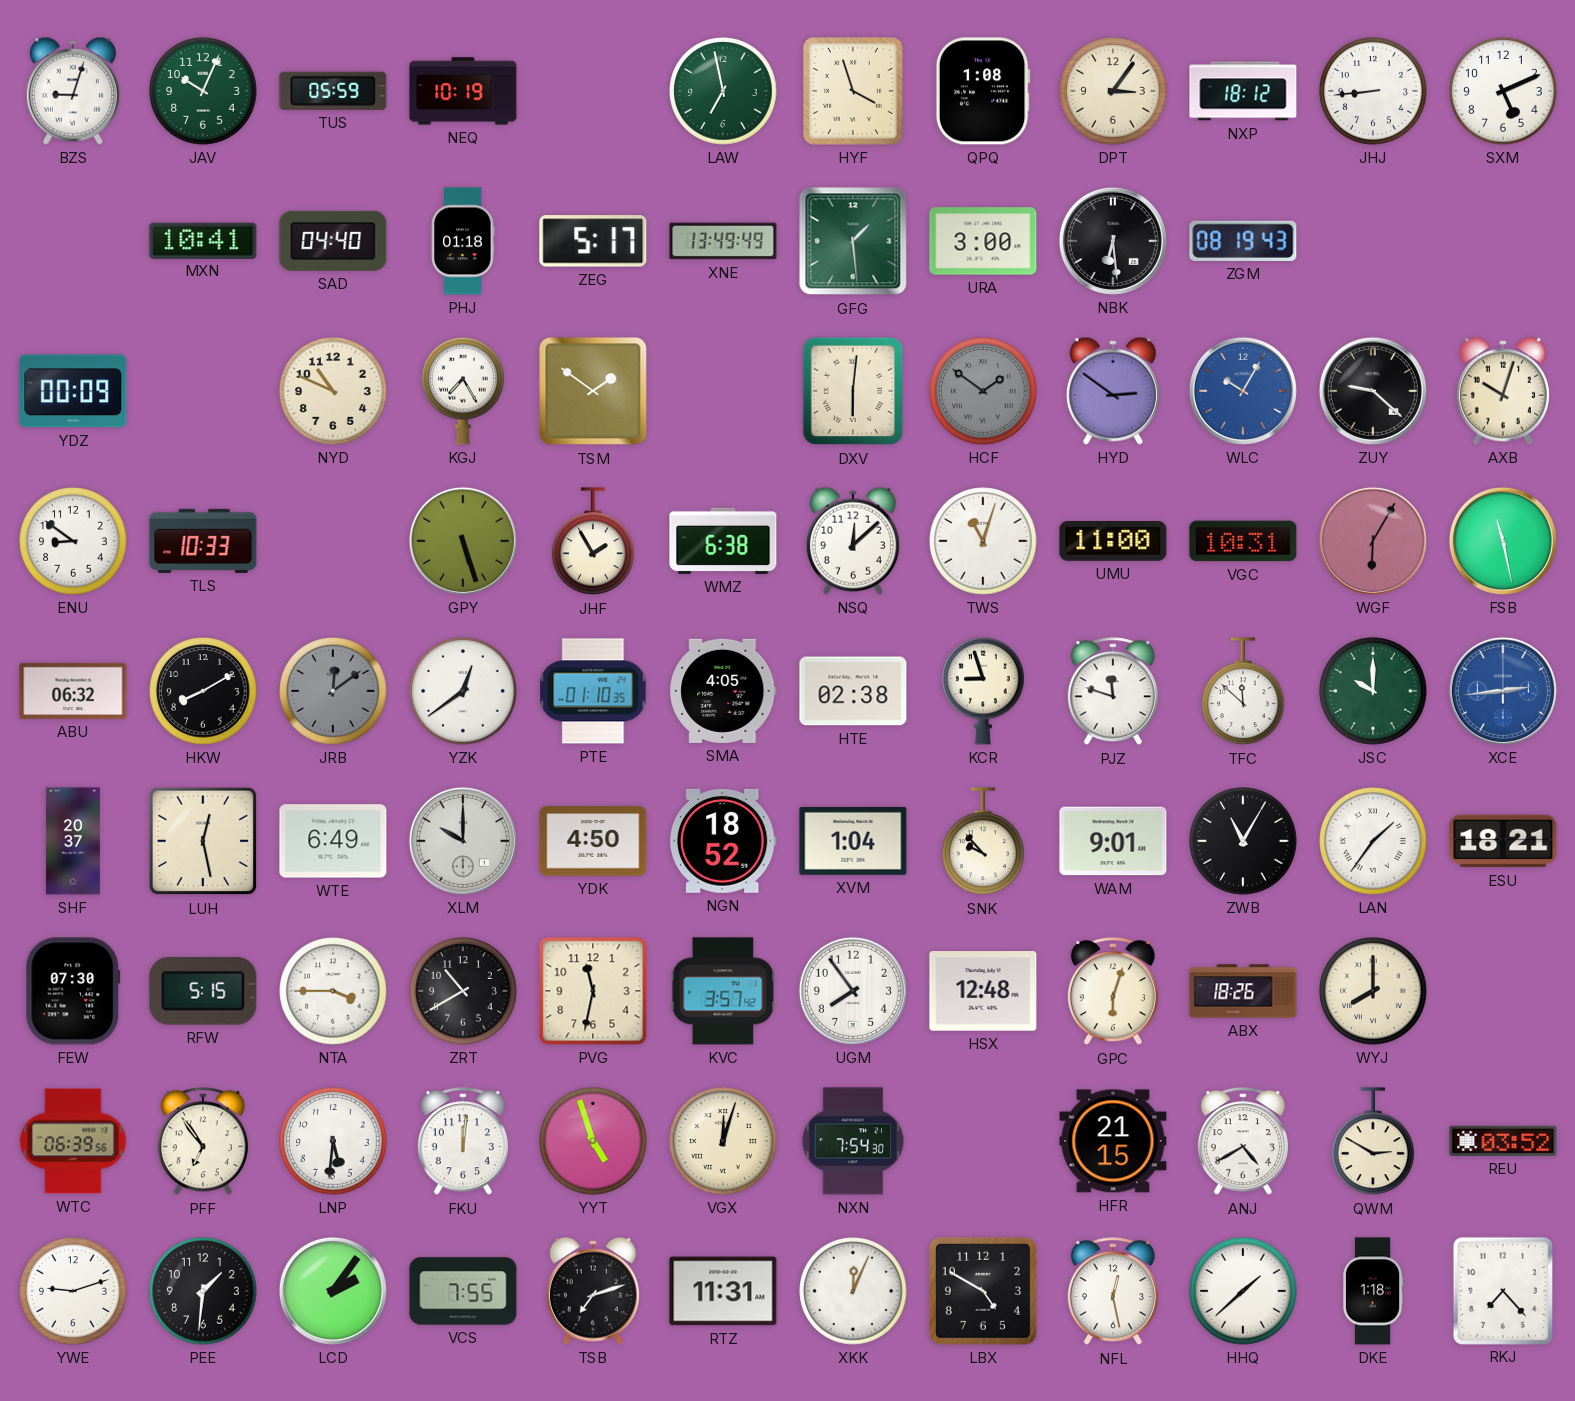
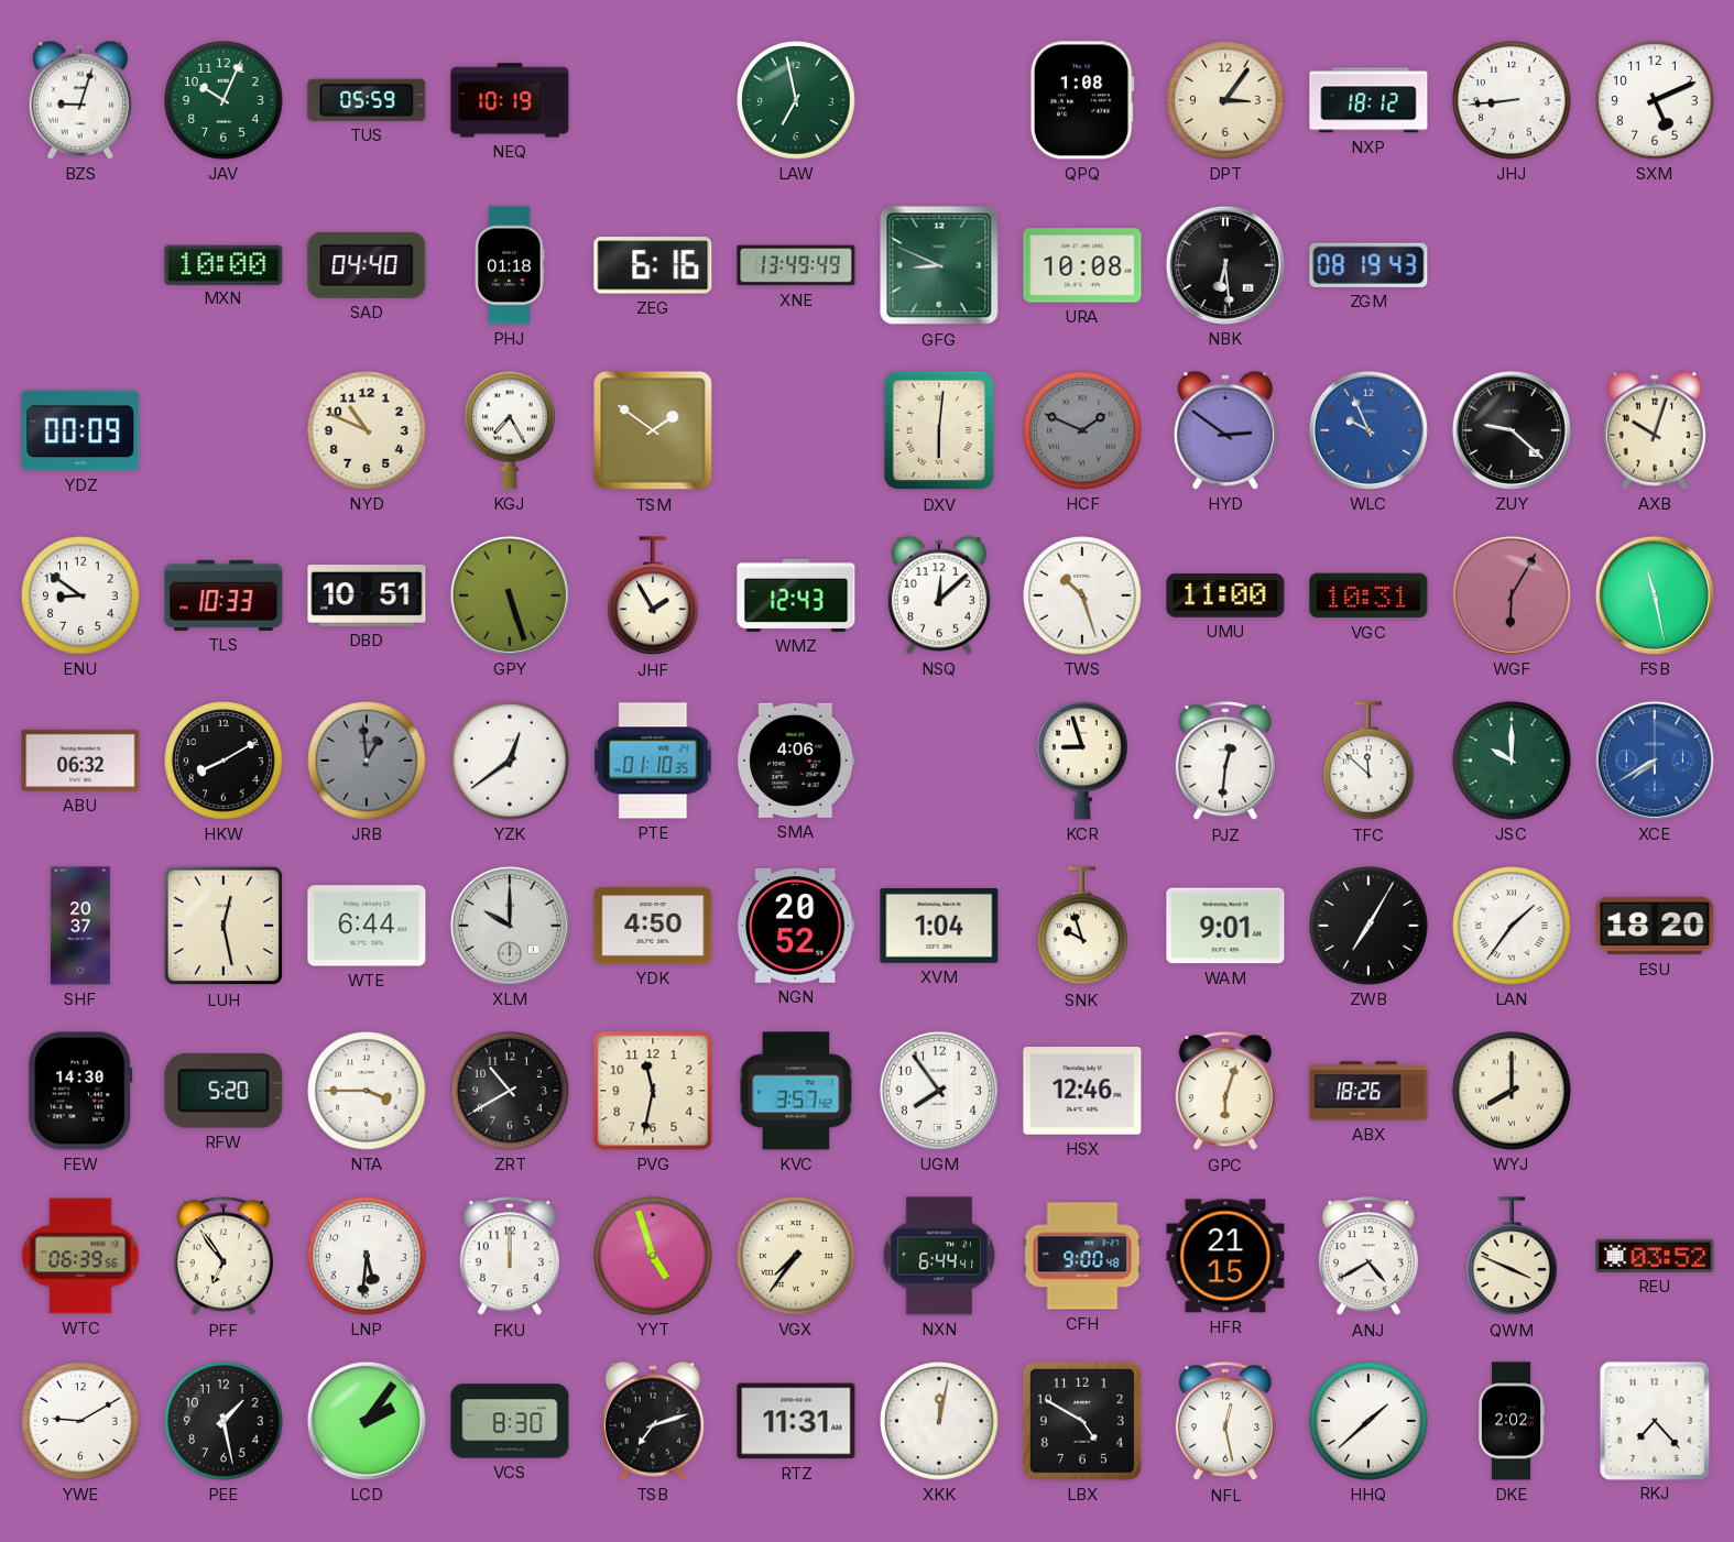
HYF: 3:57 -> none (854, 92)
MXN: 10:41 -> 10:00 (223, 264)
ZEG: 5:17 -> 6:16 (653, 265)
GFG: 1:29 -> 8:49 (939, 265)
URA: 3:00 -> 10:08 (1082, 265)
HCF: 1:51 -> 1:49 (1082, 430)
WLC: 10:05 -> 9:56 (1368, 430)
DBD: none -> 10:51 (367, 597)
WMZ: 6:38 -> 12:43 (796, 595)
TWS: 11:03 -> 10:27 (1082, 595)
JRB: 12:09 -> 12:59 (367, 761)
SMA: 4:05 -> 4:06 (796, 761)
HTE: 02:38 -> none (853, 691)
PJZ: 11:48 -> 12:31 (1225, 762)
XCE: 2:44 -> 7:40 (1655, 761)
WTE: 6:49 -> 6:44 (367, 926)
NGN: 18:52 -> 20:52 (796, 926)
SNK: 9:53 -> 9:57 (1082, 927)
ZWB: 11:05 -> 7:05 (1368, 926)
ESU: 18:21 -> 18:20 (1655, 926)
FEW: 07:30 -> 14:30 (80, 1091)
RFW: 5:15 -> 5:20 (223, 1092)
HSX: 12:48 -> 12:46 (1082, 1091)
FKU: 12:01 -> 12:00 (510, 1257)
VGX: 12:03 -> 7:36 (796, 1256)
NXN: 7:54 -> 6:44 (939, 1256)
CFH: none -> 9:00 (1082, 1256)
QWM: 2:50 -> 3:49 (1512, 1257)
YWE: 9:12 -> 9:10 (80, 1421)
PEE: 1:31 -> 1:28 (223, 1421)
VCS: 7:55 -> 8:30 (510, 1421)
XKK: 12:04 -> 12:02 (939, 1421)
DKE: 1:18 -> 2:02 (1512, 1421)
